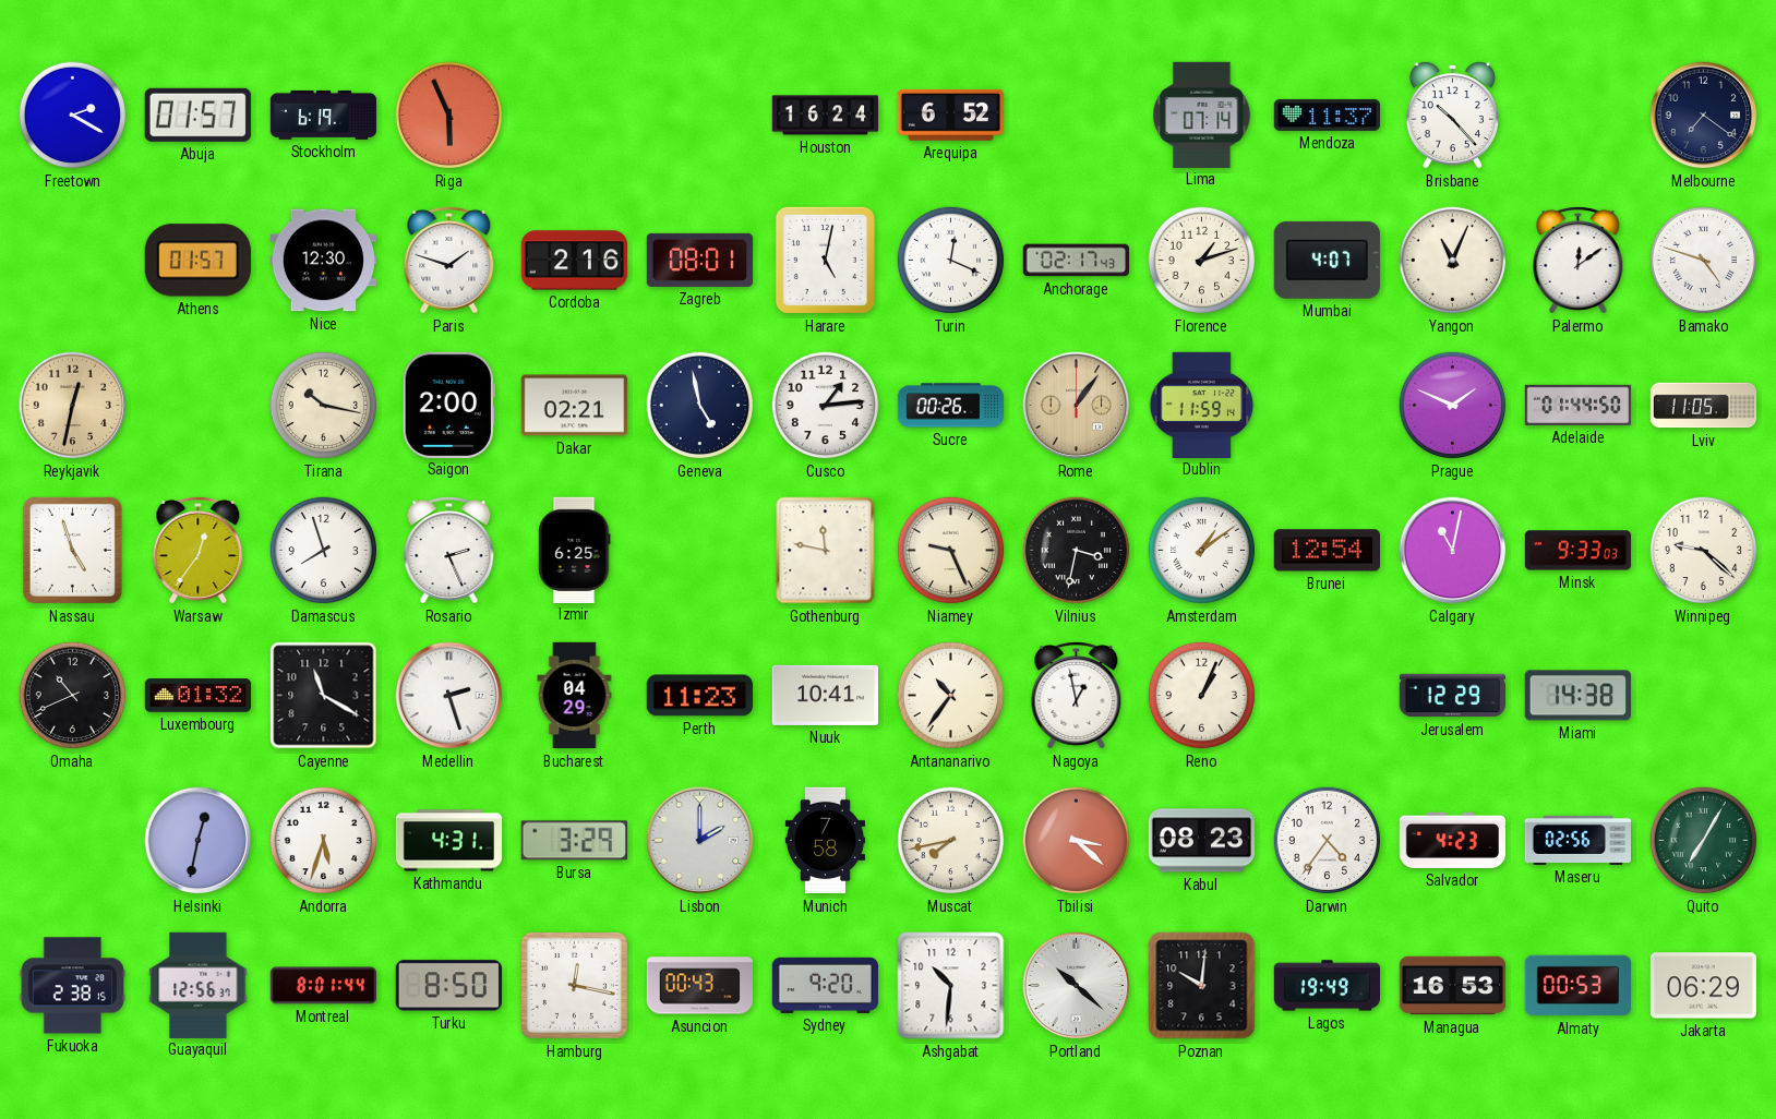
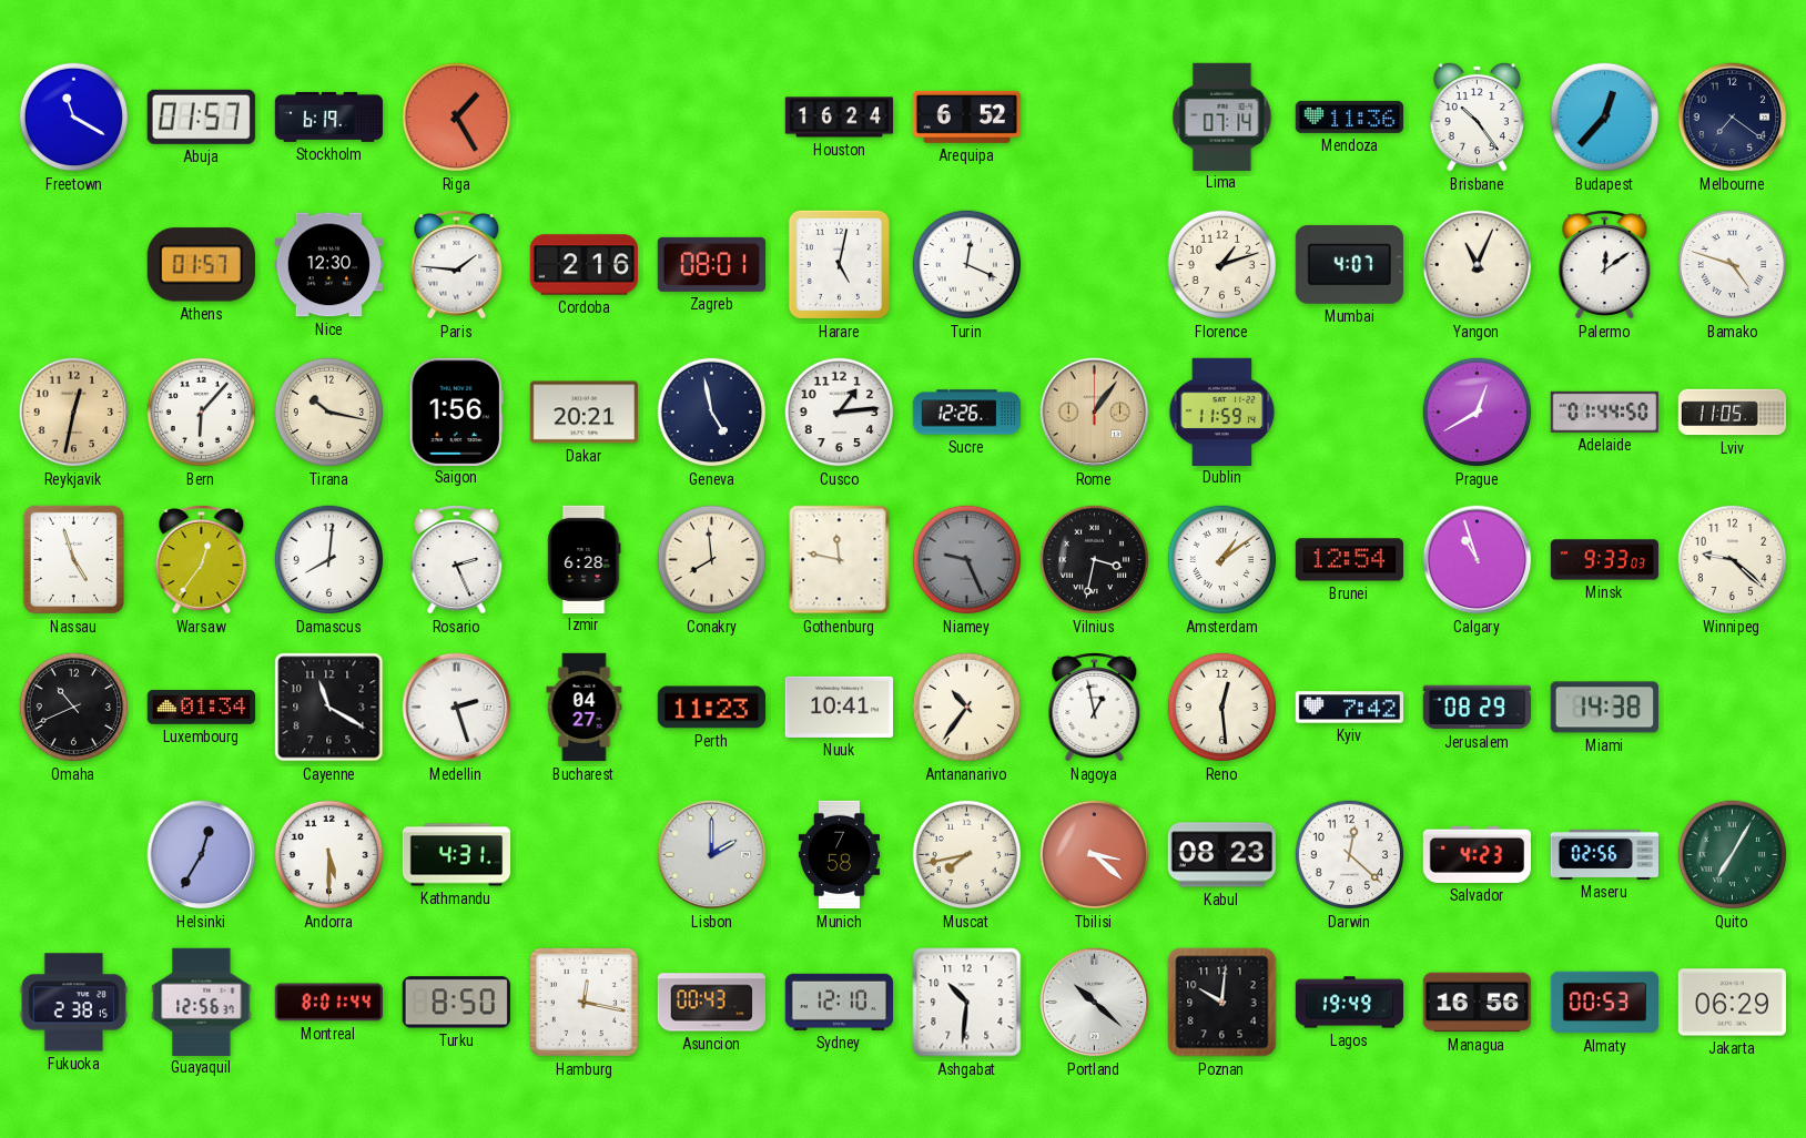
Freetown: 2:20 -> 11:20 (74, 118)
Riga: 5:56 -> 1:25 (457, 118)
Mendoza: 11:37 -> 11:36 (1350, 116)
Brisbane: 10:23 -> 10:24 (1477, 116)
Budapest: none -> 12:37 (1605, 118)
Paris: 1:48 -> 1:46 (457, 265)
Anchorage: 02:17 -> none (1076, 261)
Bern: none -> 6:07 (202, 413)
Saigon: 2:00 -> 1:56 (456, 411)
Dakar: 02:21 -> 20:21 (584, 413)
Sucre: 00:26 -> 12:26 (967, 413)
Prague: 1:49 -> 12:40 (1478, 413)
Damascus: 7:57 -> 8:01 (329, 560)
Izmir: 6:25 -> 6:28 (585, 559)
Conakry: none -> 7:59 (712, 560)
Niamey dial: cream -> grey (967, 560)
Calgary: 11:02 -> 10:57 (1478, 560)
Luxembourg: 01:32 -> 01:34 (202, 708)
Bucharest: 04:29 -> 04:27 (585, 708)
Reno: 1:04 -> 12:29 (1222, 708)
Kyiv: none -> 7:42 (1350, 708)
Jerusalem: 12:29 -> 08:29 (1478, 708)
Helsinki: 12:32 -> 12:35 (202, 855)
Andorra: 5:33 -> 5:30 (329, 855)
Bursa: 3:29 -> none (574, 841)
Darwin: 4:36 -> 12:22 (1350, 855)
Sydney: 9:20 -> 12:10 (839, 1002)
Managua: 16:53 -> 16:56 (1478, 1003)
